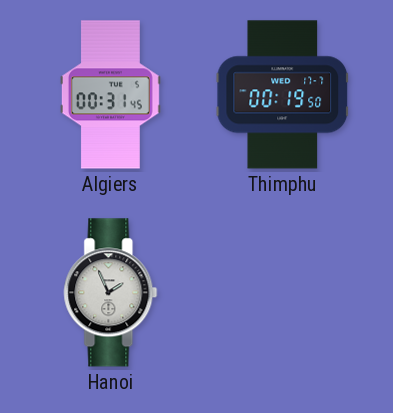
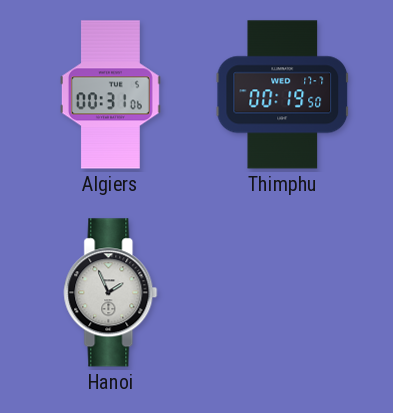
Algiers: 00:31:45 -> 00:31:06 (110, 95)
